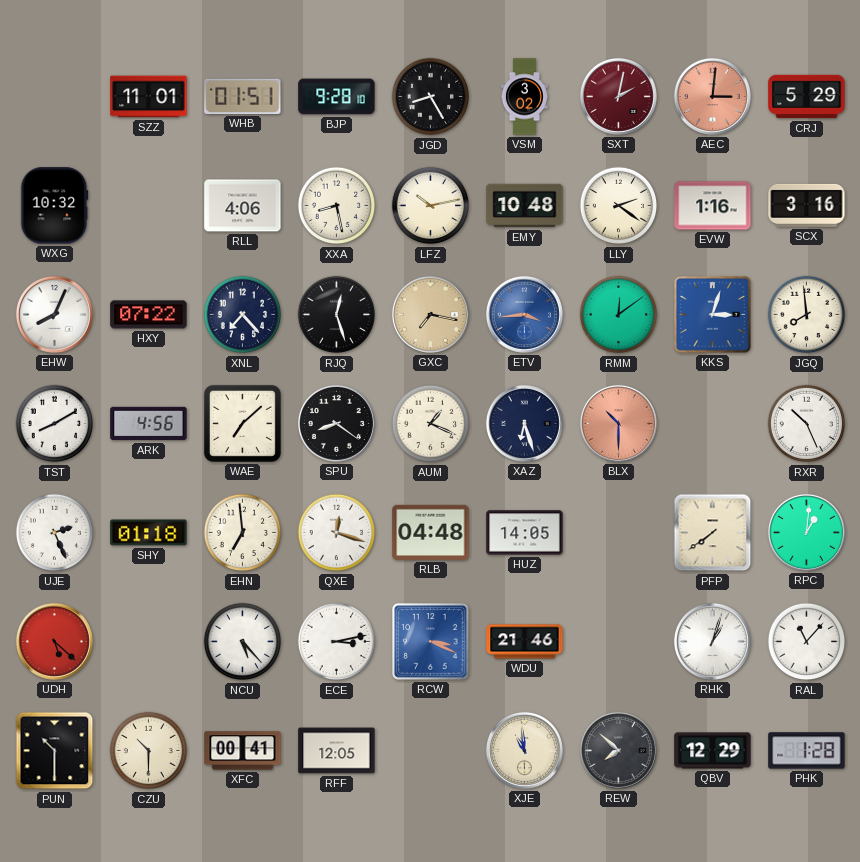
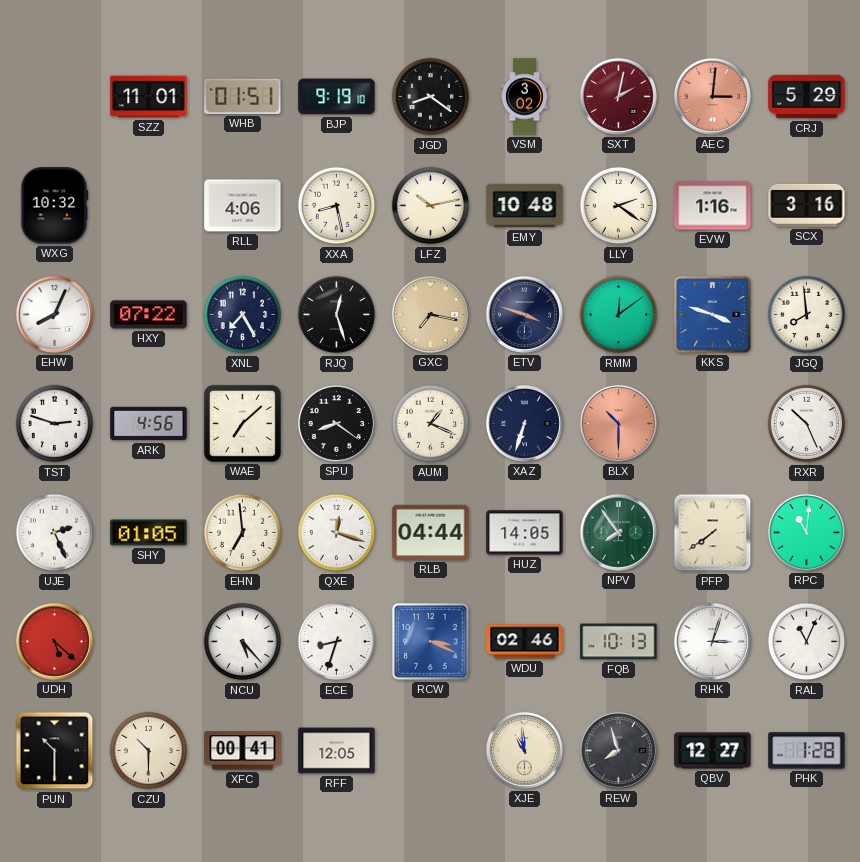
BJP: 9:28 -> 9:19 (337, 97)
JGD: 8:25 -> 8:21 (431, 97)
XNL: 7:23 -> 7:25 (243, 315)
ETV: 3:44 -> 3:48 (524, 314)
ETV dial: blue -> navy (524, 314)
KKS: 3:03 -> 3:48 (713, 315)
TST: 8:10 -> 2:48 (55, 424)
XAZ: 6:27 -> 6:33 (524, 423)
SHY: 01:18 -> 01:05 (149, 533)
RLB: 04:48 -> 04:44 (431, 532)
NPV: none -> 7:54 (618, 532)
RPC: 1:01 -> 11:01 (806, 532)
ECE: 3:13 -> 8:33 (337, 642)
WDU: 21:46 -> 02:46 (525, 642)
FQB: none -> 10:13 (619, 642)
RHK: 1:03 -> 3:03 (712, 641)
RAL: 11:07 -> 11:04 (807, 642)
REW: 7:52 -> 7:57 (618, 750)
QBV: 12:29 -> 12:27 (713, 751)
